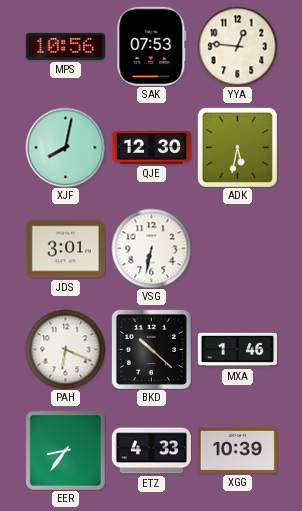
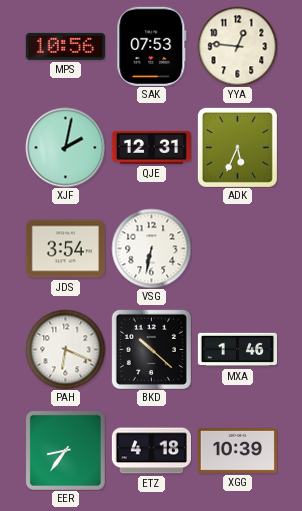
XJF: 8:02 -> 2:02 (65, 147)
QJE: 12:30 -> 12:31 (151, 147)
ADK: 5:32 -> 5:34 (237, 147)
JDS: 3:01 -> 3:54 (65, 249)
ETZ: 4:33 -> 4:18 (151, 451)
